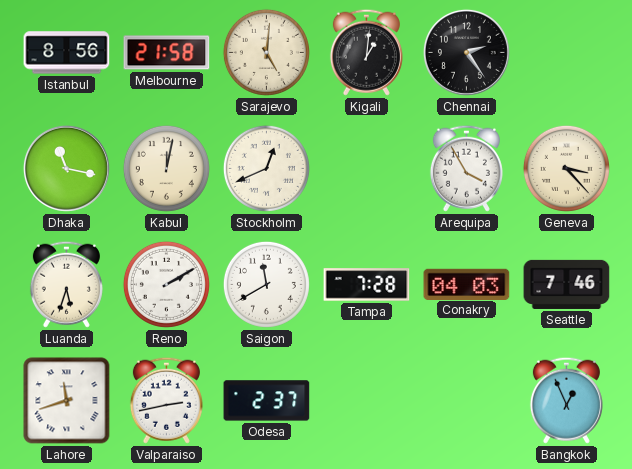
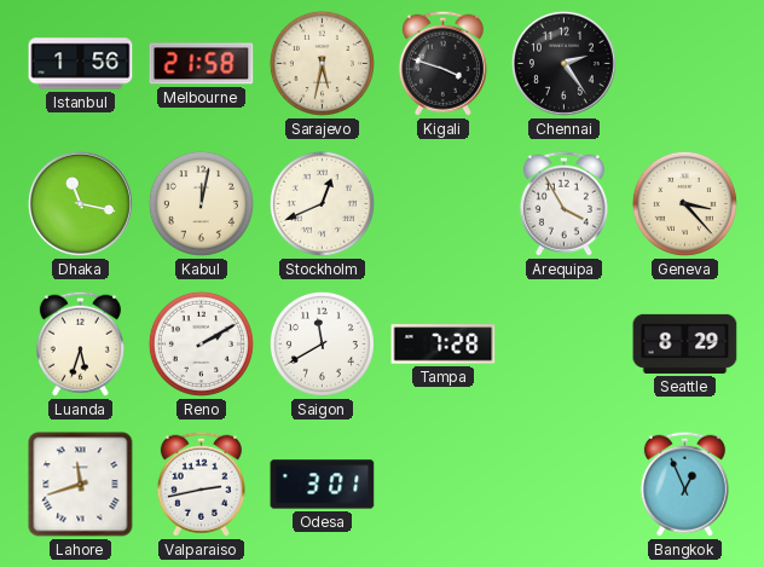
Istanbul: 8:56 -> 1:56 (81, 64)
Sarajevo: 5:01 -> 5:32 (322, 63)
Kigali: 1:01 -> 3:48 (442, 63)
Conakry: 04:03 -> none (467, 284)
Seattle: 7:46 -> 8:29 (685, 343)
Odesa: 2:37 -> 3:01 (323, 485)
